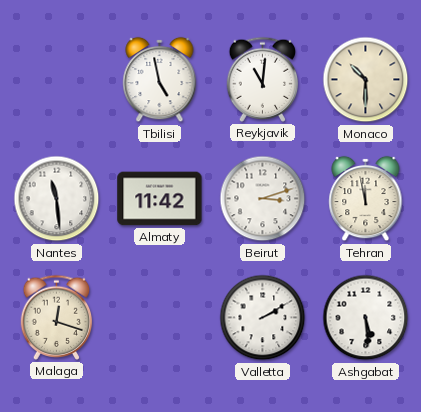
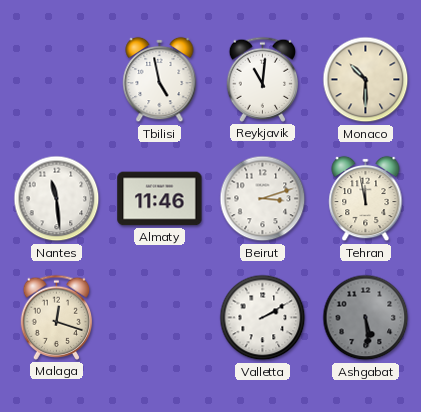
Almaty: 11:42 -> 11:46 (160, 199)
Ashgabat dial: white -> grey (366, 318)
